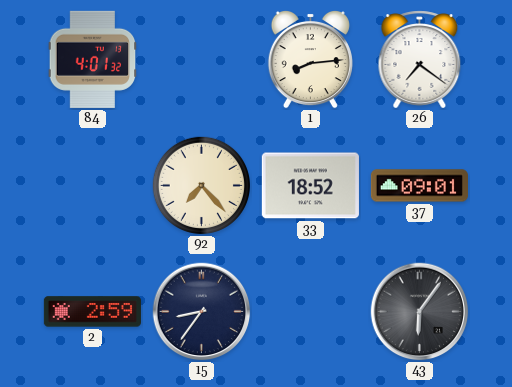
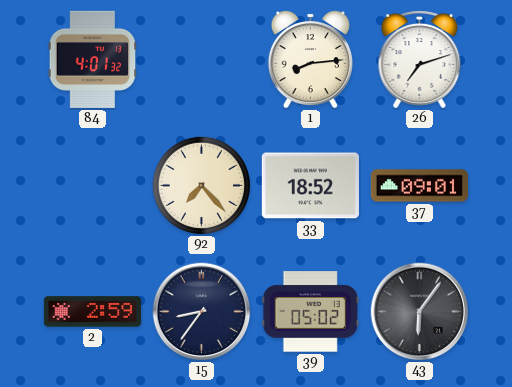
26: 7:21 -> 7:12 (420, 60)
39: none -> 05:02 (310, 312)
